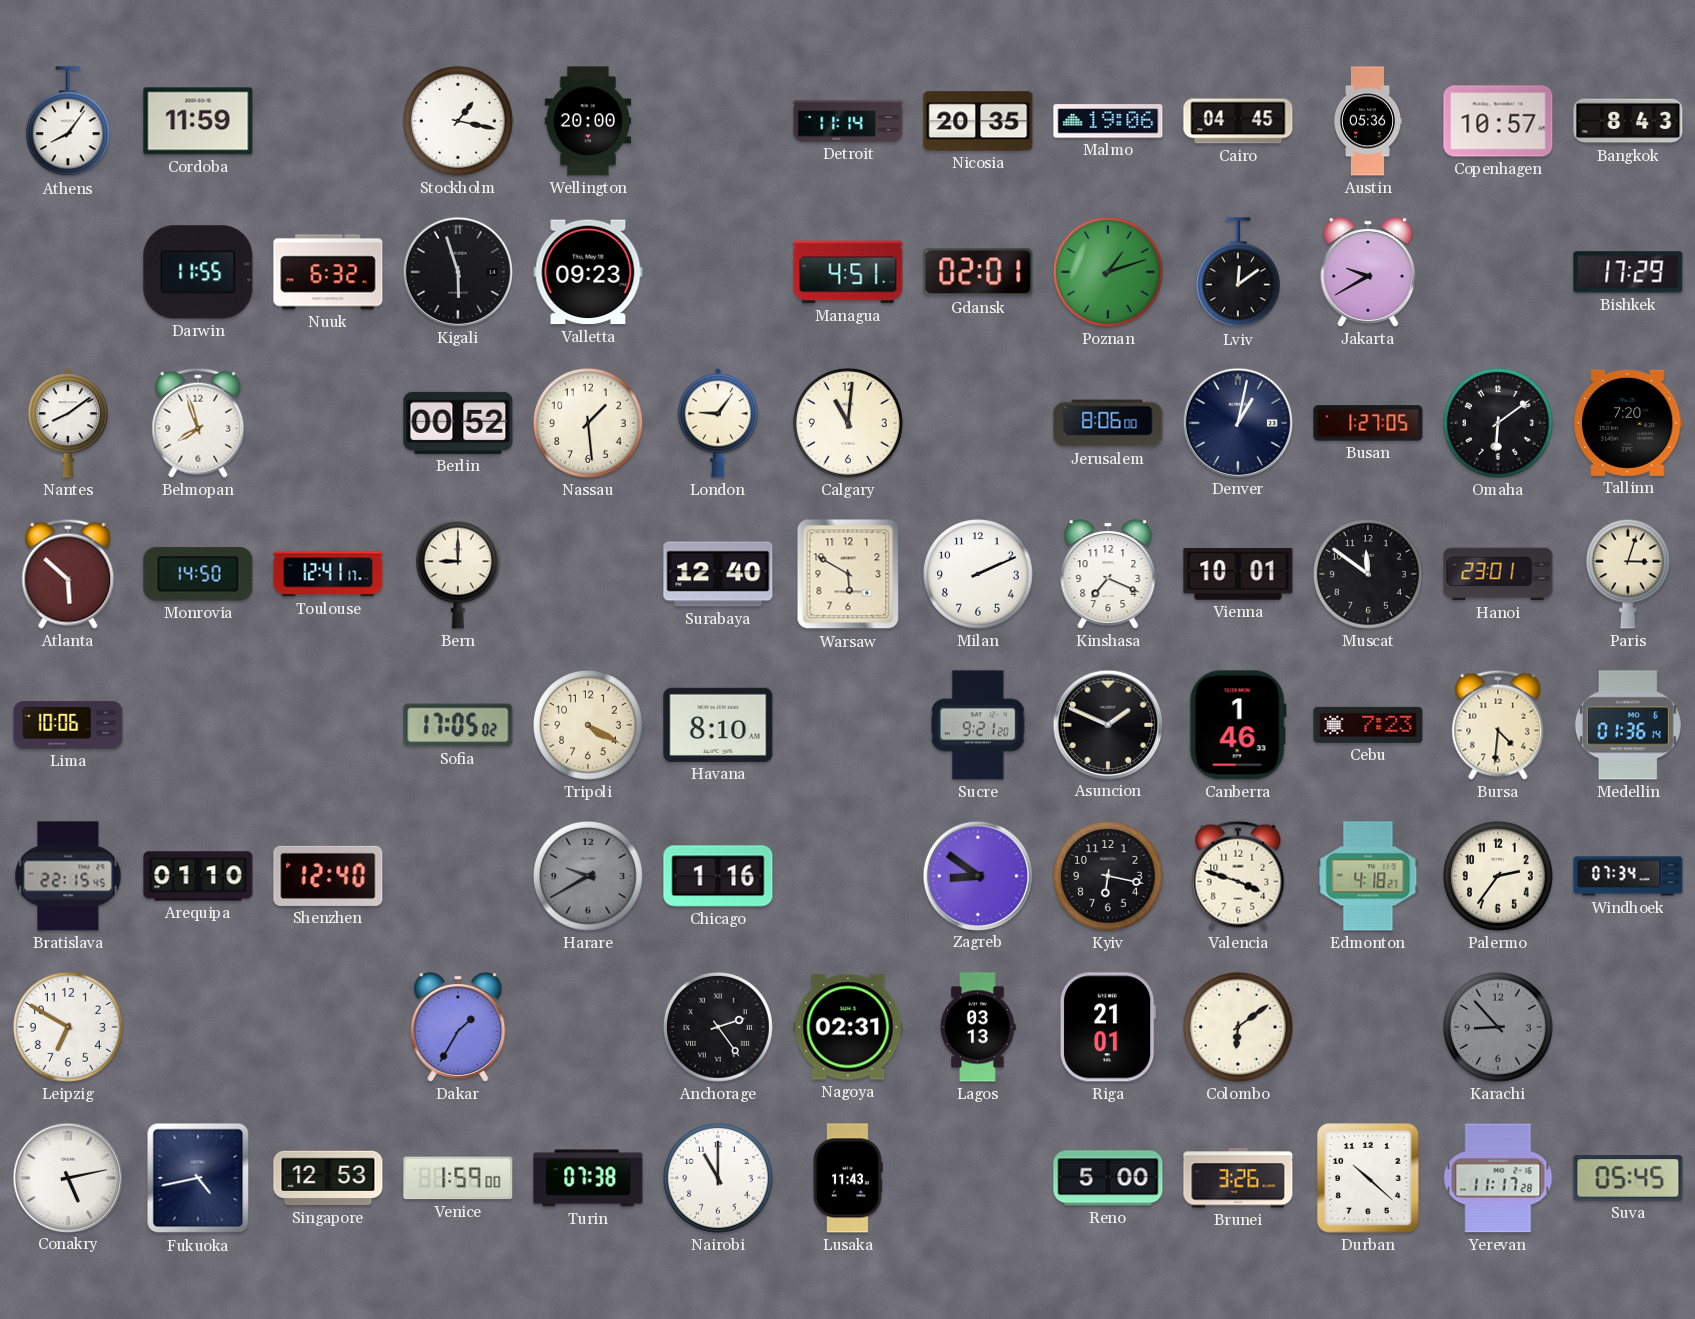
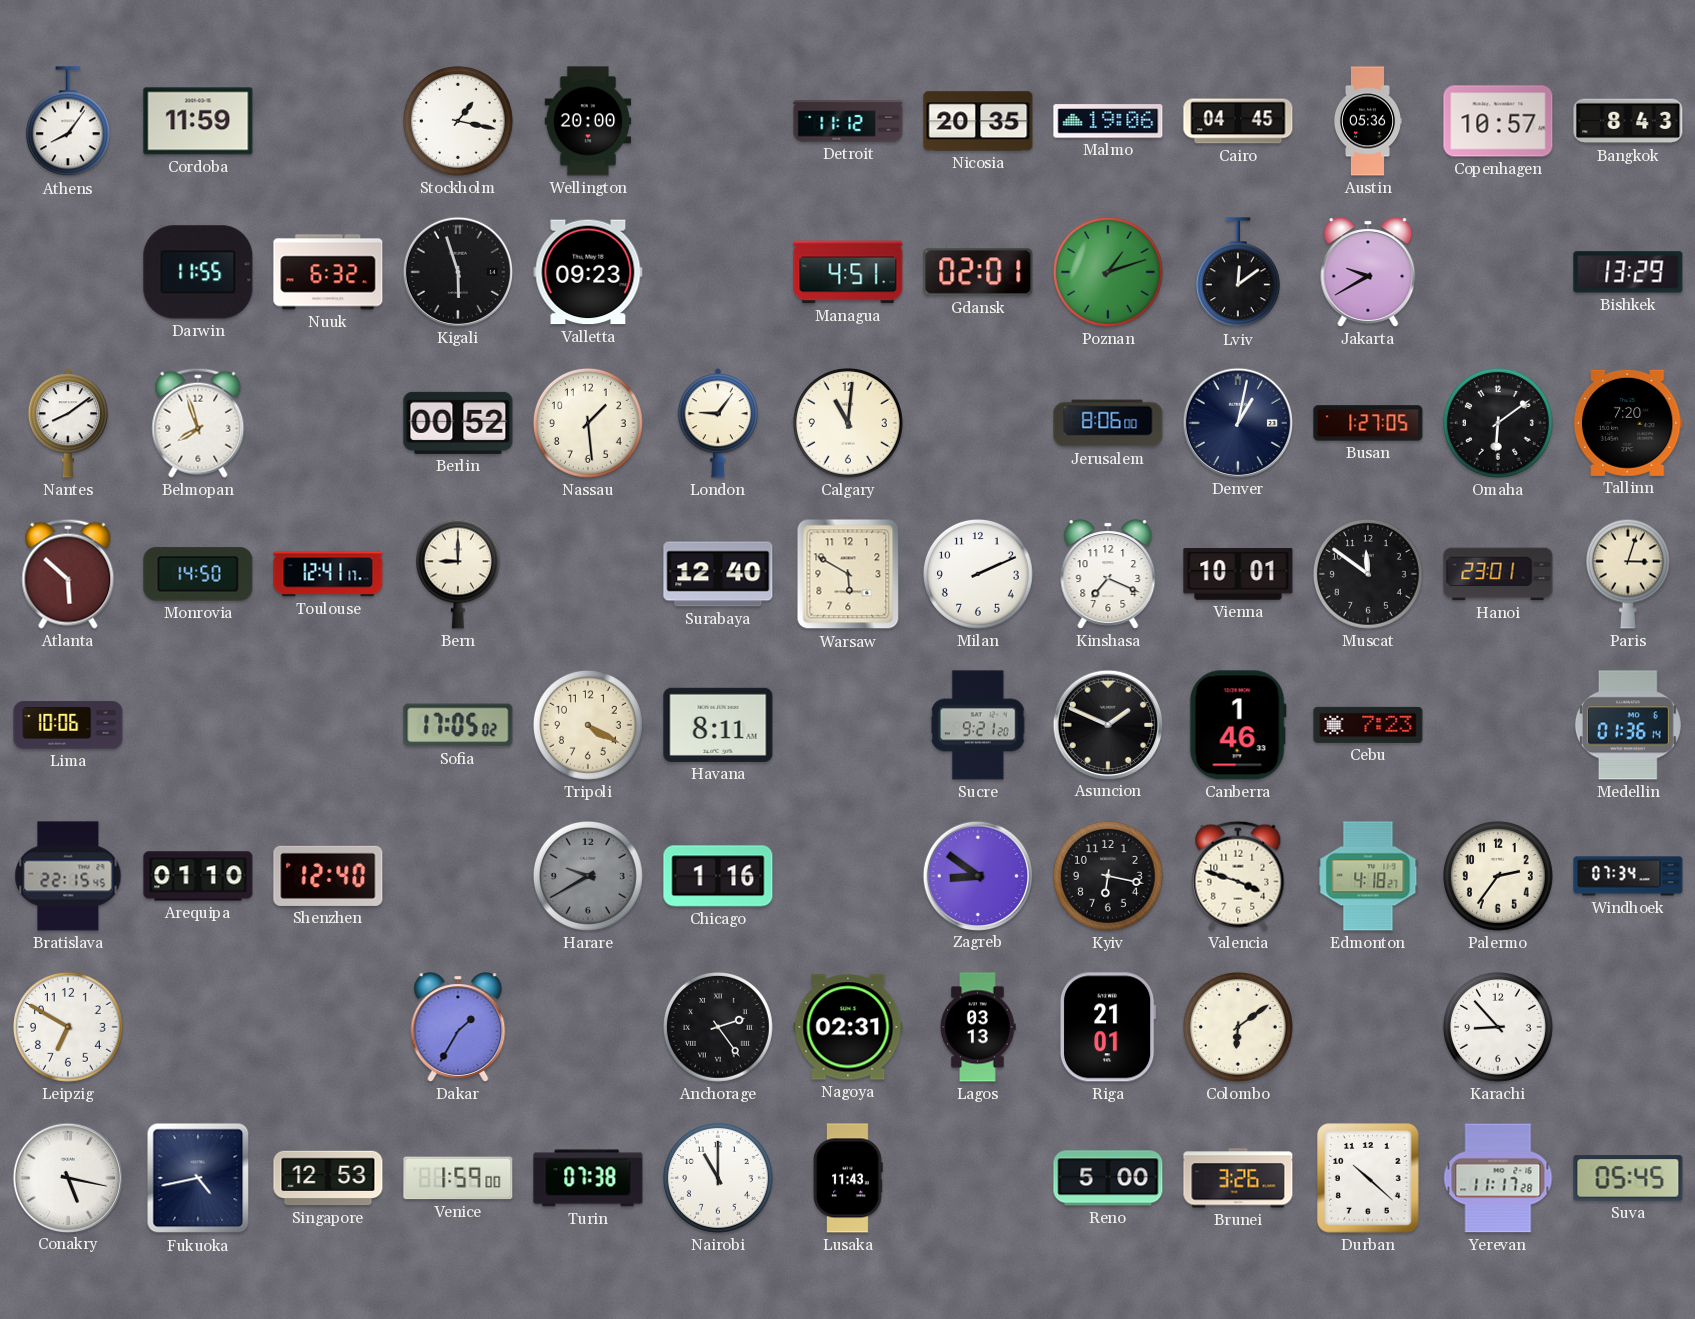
Detroit: 11:14 -> 11:12 (848, 121)
Bishkek: 17:29 -> 13:29 (1628, 272)
Havana: 8:10 -> 8:11 (718, 725)
Bursa: 4:31 -> none (1498, 725)
Karachi dial: grey -> white (1498, 1027)
Conakry: 5:13 -> 5:17 (67, 1177)
